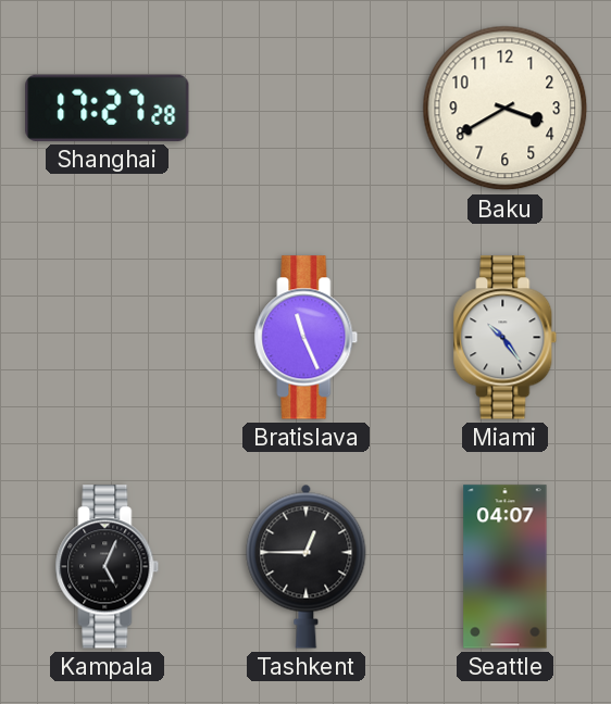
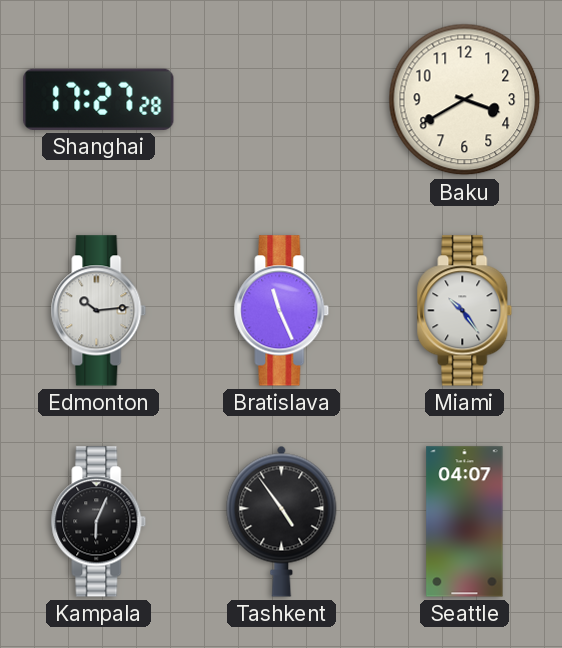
Edmonton: none -> 10:14 (99, 311)
Kampala: 5:04 -> 6:04 (99, 522)
Tashkent: 12:45 -> 4:54 (282, 521)
